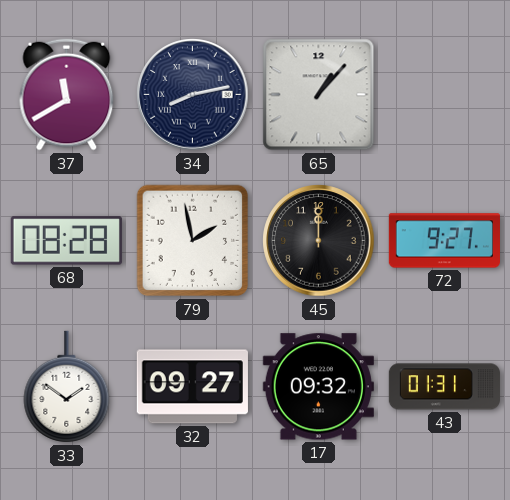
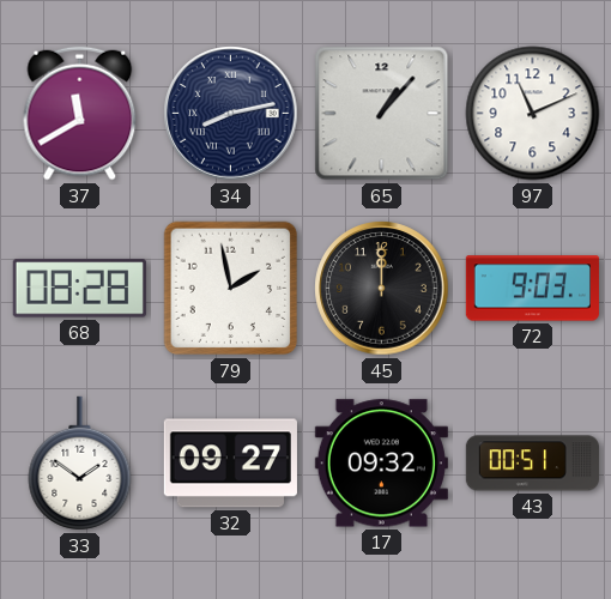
97: none -> 11:11 (533, 114)
72: 9:27 -> 9:03 (532, 289)
43: 01:31 -> 00:51 (532, 464)
